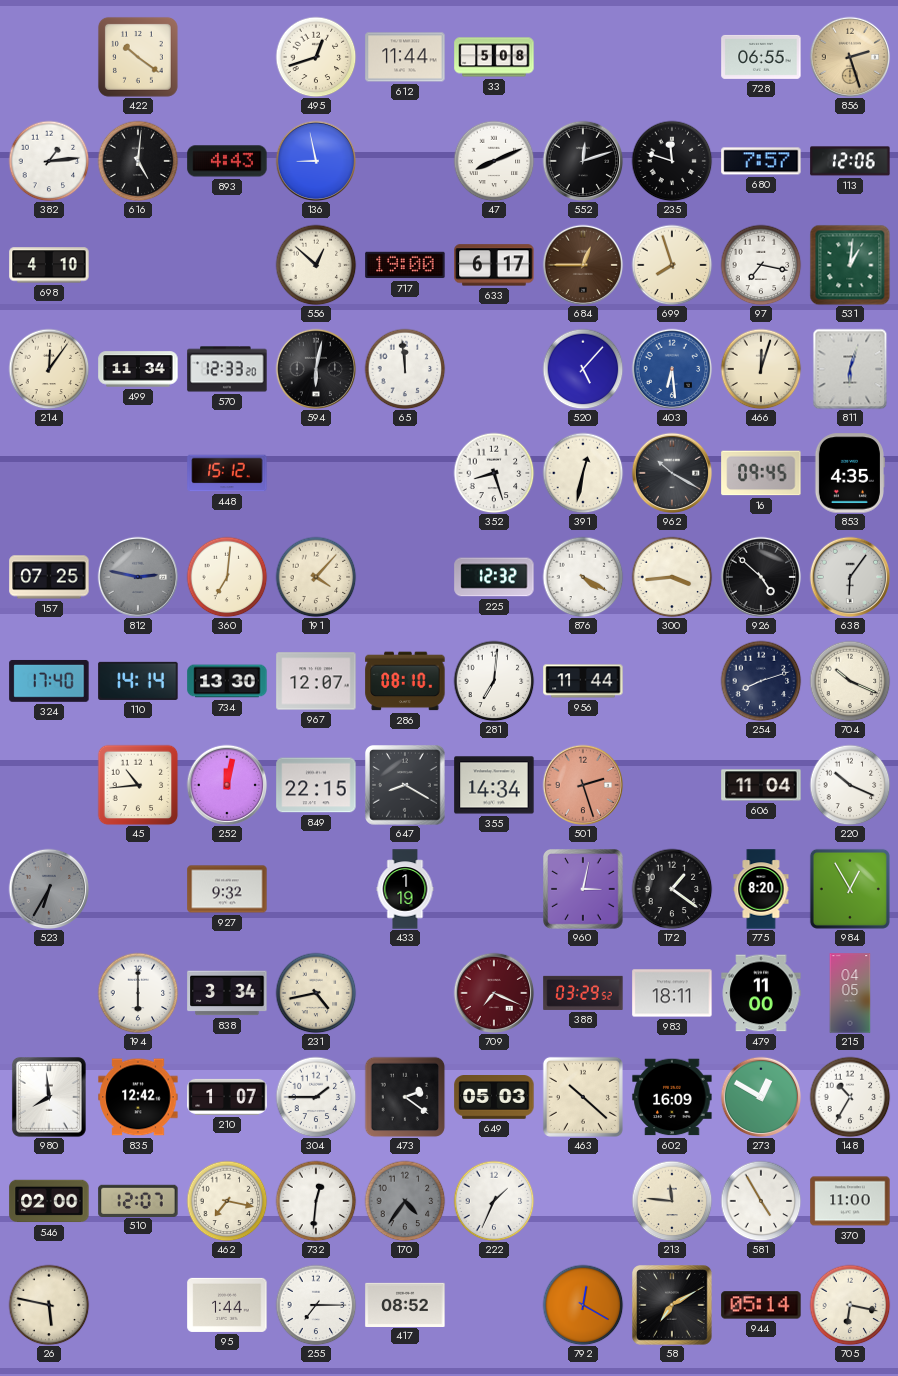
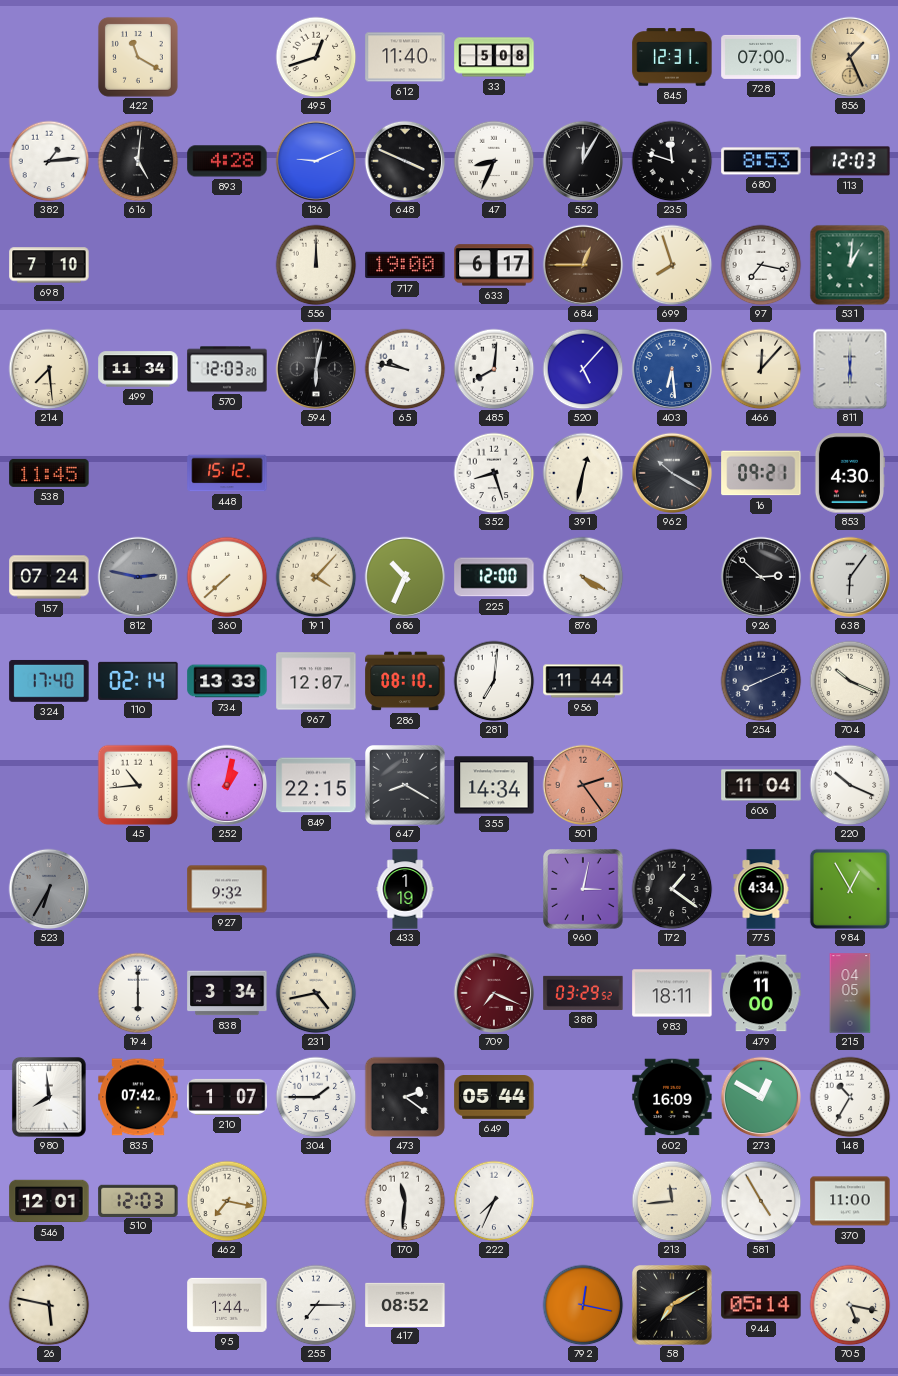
422: 10:21 -> 11:20 (138, 57)
612: 11:44 -> 11:40 (405, 57)
845: none -> 12:31 (672, 57)
728: 06:55 -> 07:00 (761, 57)
856: 2:27 -> 1:26 (850, 57)
893: 4:43 -> 4:28 (227, 161)
136: 8:58 -> 9:11 (316, 161)
648: none -> 3:49 (405, 161)
47: 8:11 -> 8:34 (494, 161)
552: 12:12 -> 12:05 (583, 161)
680: 7:57 -> 8:53 (761, 161)
113: 12:06 -> 12:03 (850, 161)
698: 4:10 -> 7:10 (49, 265)
556: 12:52 -> 12:00 (316, 265)
214: 12:06 -> 7:29 (49, 369)
570: 12:33 -> 12:03 (227, 369)
65: 11:59 -> 9:47 (405, 369)
485: none -> 8:01 (494, 369)
466: 12:03 -> 12:07 (761, 369)
811: 6:03 -> 6:00 (850, 369)
538: none -> 11:45 (49, 473)
16: 09:45 -> 09:21 (761, 473)
853: 4:35 -> 4:30 (849, 473)
157: 07:25 -> 07:24 (49, 577)
360: 7:01 -> 7:38 (227, 577)
686: none -> 10:34 (405, 577)
225: 12:32 -> 12:00 (494, 577)
300: 3:44 -> none (672, 577)
926: 4:52 -> 2:52 (761, 577)
110: 14:14 -> 02:14 (138, 681)
734: 13:30 -> 13:33 (227, 681)
254: 8:12 -> 8:11 (761, 681)
252: 12:02 -> 1:02 (227, 785)
501: 2:27 -> 2:24 (583, 785)
775: 8:20 -> 4:34 (761, 889)
835: 12:42 -> 07:42 (138, 1097)
649: 05:03 -> 05:44 (494, 1097)
463: 10:22 -> none (583, 1097)
546: 02:00 -> 12:01 (49, 1201)
510: 12:07 -> 12:03 (138, 1200)
732: 12:31 -> none (316, 1201)
170: 4:36 -> 11:31 (405, 1201)
170 dial: grey -> white (405, 1201)
222: 1:34 -> 7:34 (494, 1201)
213: 11:46 -> 11:44 (672, 1201)
792: 12:20 -> 12:17 (583, 1305)
705: 6:17 -> 5:17 (850, 1305)
